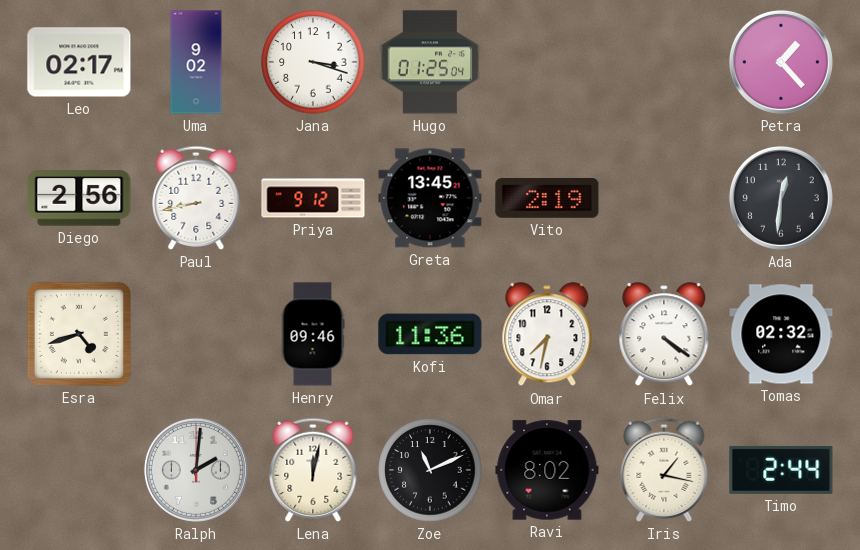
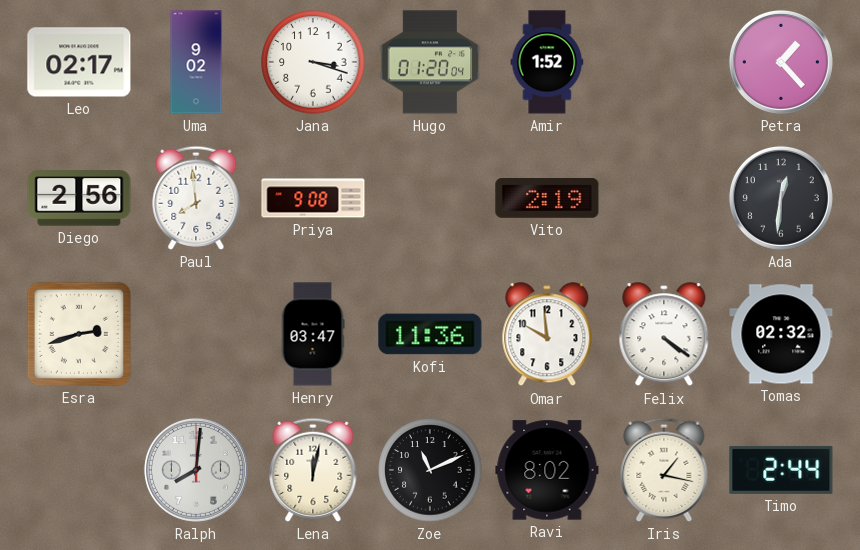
Hugo: 01:25 -> 01:20 (430, 62)
Amir: none -> 1:52 (547, 62)
Paul: 8:43 -> 7:59 (196, 198)
Priya: 9:12 -> 9:08 (313, 198)
Greta: 13:45 -> none (430, 198)
Esra: 4:42 -> 2:42 (79, 334)
Henry: 09:46 -> 03:47 (313, 334)
Omar: 7:32 -> 9:59 (547, 335)
Ralph: 2:01 -> 8:01 (196, 470)
